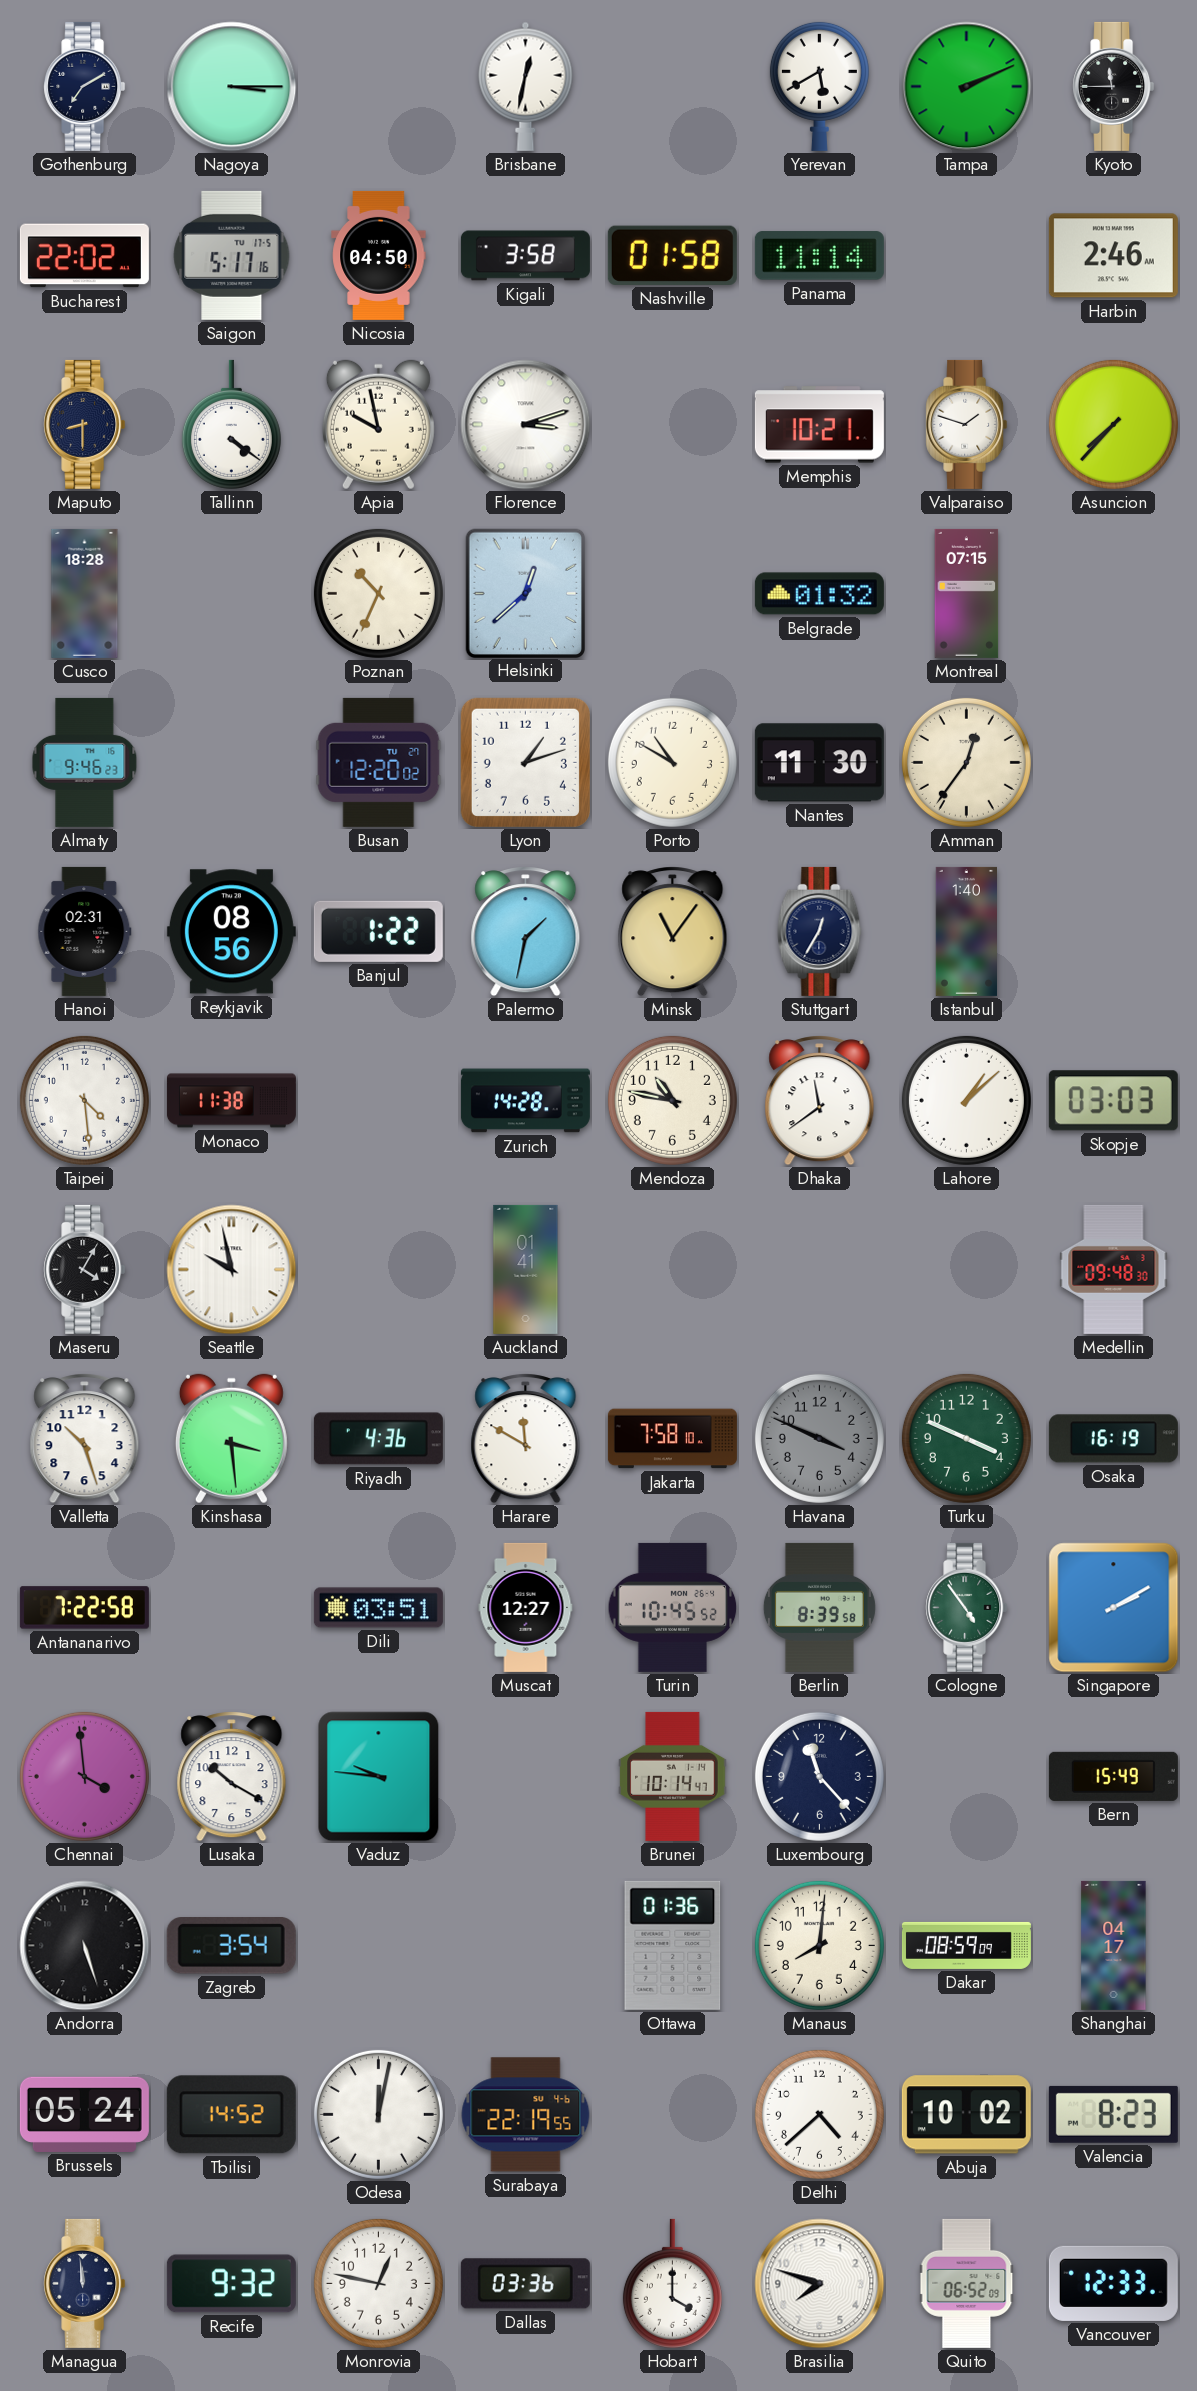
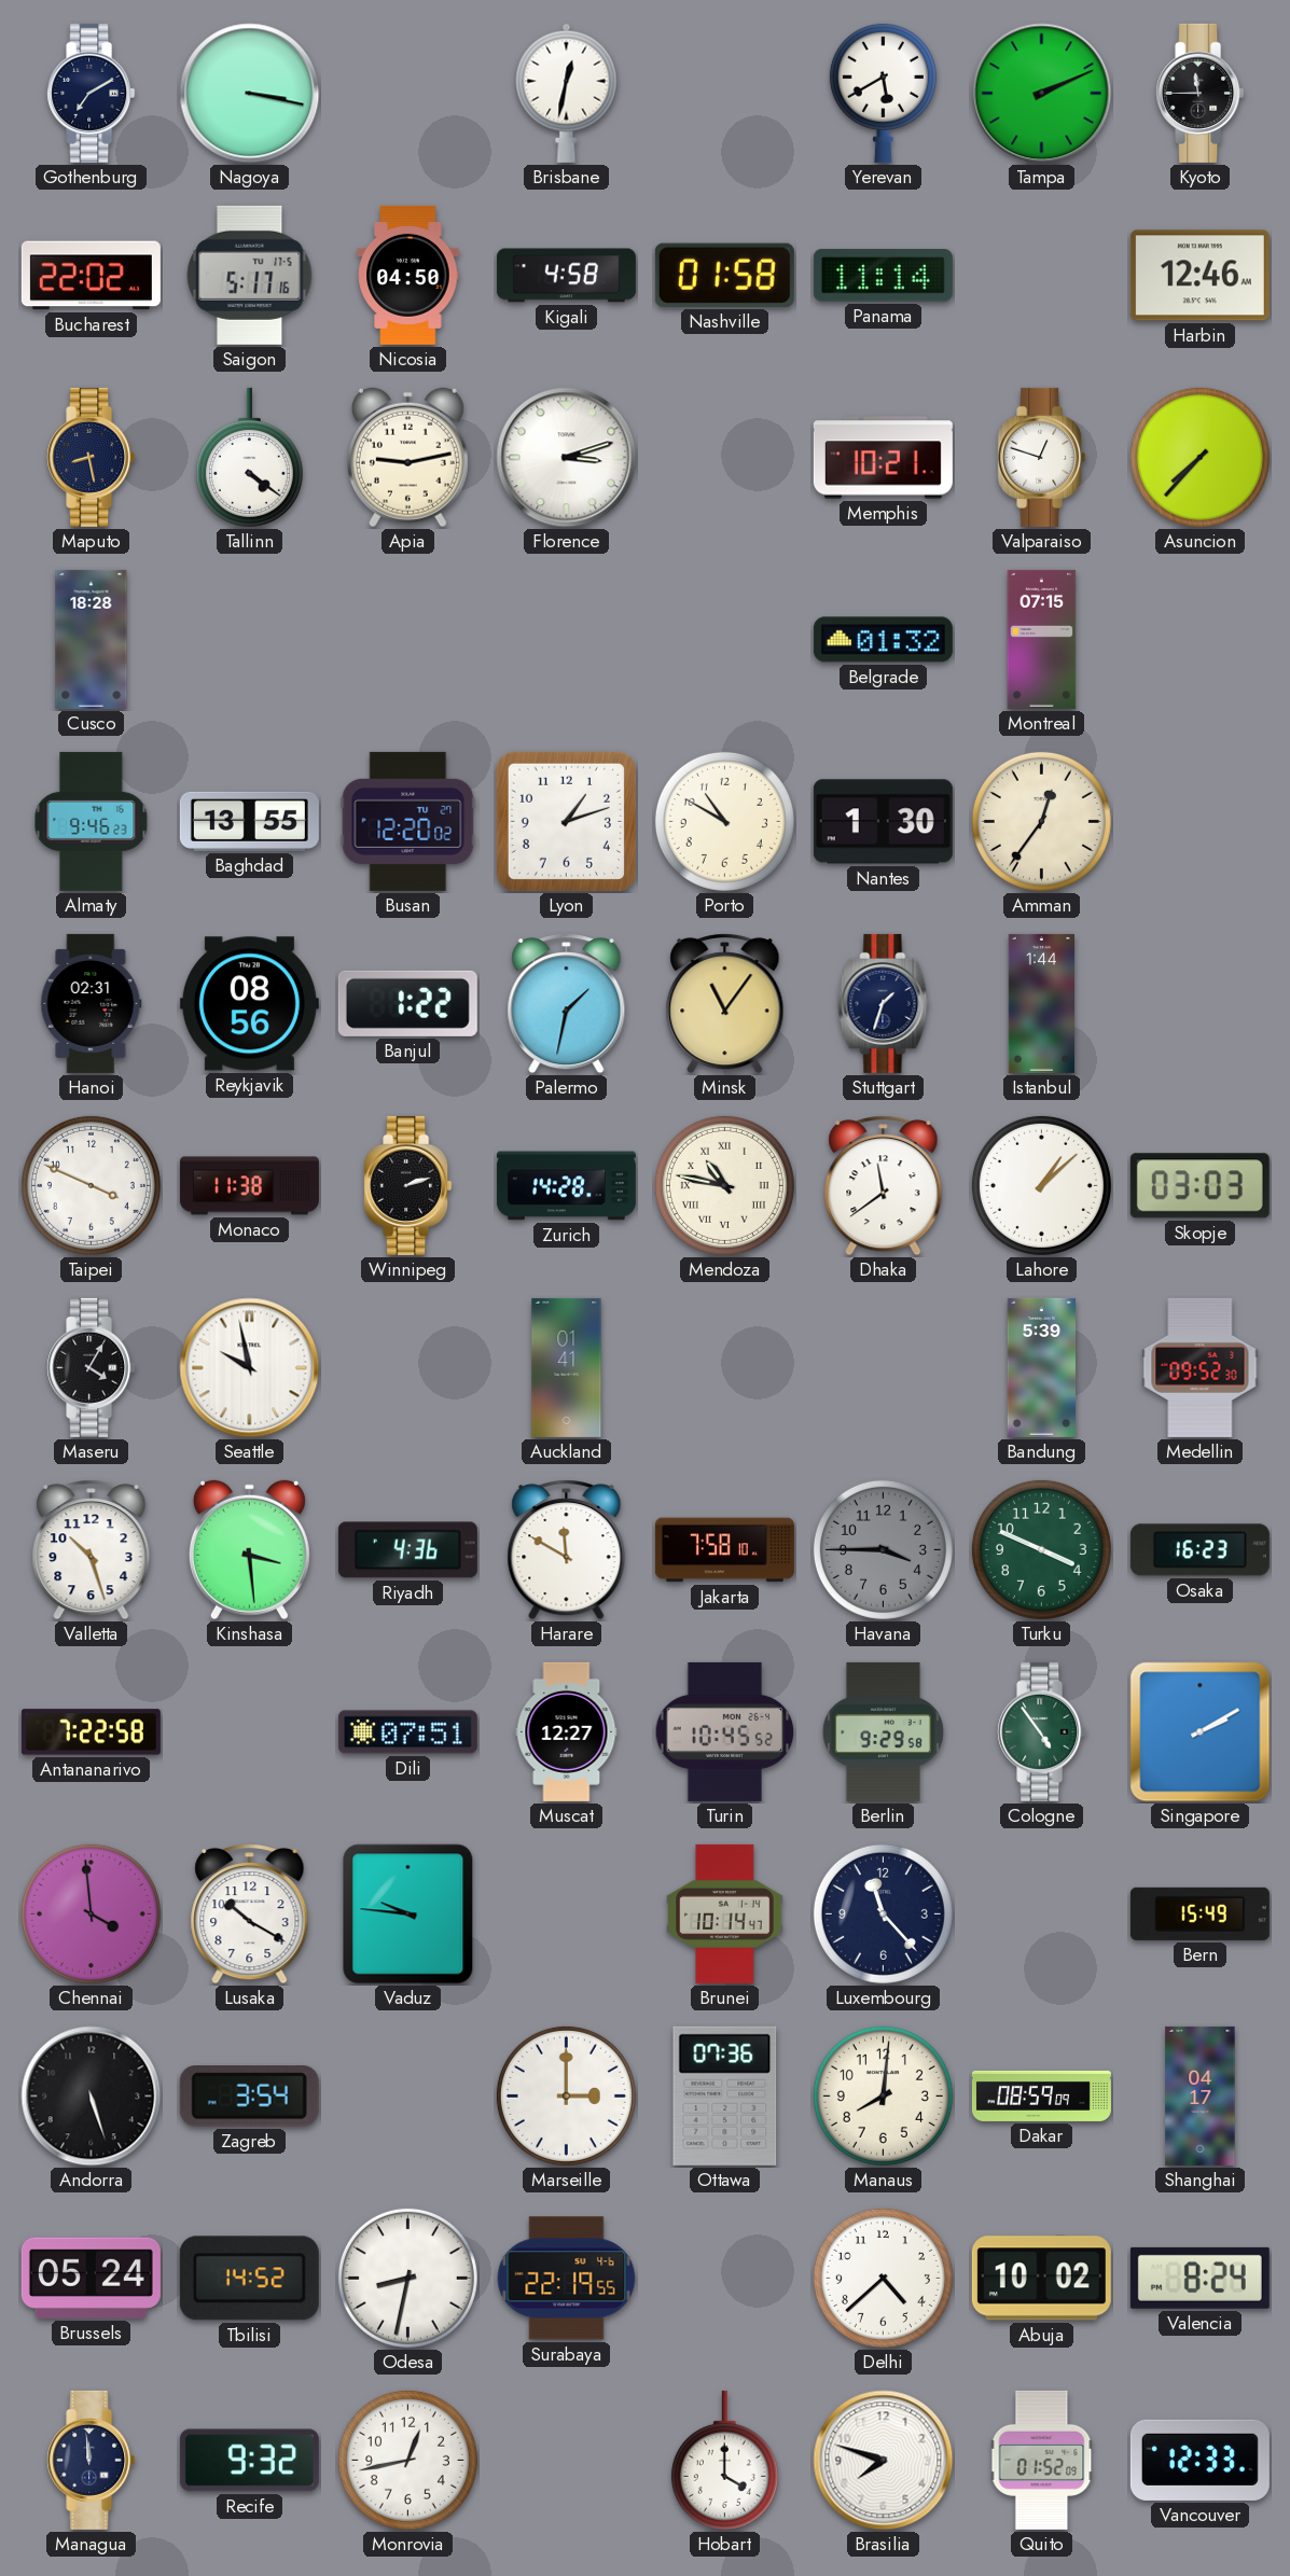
Nagoya: 3:15 -> 3:17 (250, 94)
Kigali: 3:58 -> 4:58 (566, 276)
Harbin: 2:46 -> 12:46 (1199, 276)
Maputo: 8:30 -> 8:28 (92, 457)
Apia: 9:58 -> 9:13 (407, 458)
Valparaiso: 1:48 -> 12:48 (1042, 457)
Poznan: 10:34 -> none (378, 593)
Helsinki: 12:38 -> none (525, 593)
Baghdad: none -> 13:55 (249, 821)
Nantes: 11:30 -> 1:30 (883, 822)
Stuttgart: 12:35 -> 1:33 (884, 1003)
Istanbul: 1:40 -> 1:44 (1041, 1003)
Taipei: 4:29 -> 3:49 (91, 1185)
Winnipeg: none -> 2:12 (408, 1185)
Mendoza numerals: Arabic -> Roman (724, 1185)
Bandung: none -> 5:39 (1041, 1367)
Medellin: 09:48 -> 09:52 (1201, 1367)
Havana: 3:49 -> 3:45 (883, 1549)
Osaka: 16:19 -> 16:23 (1199, 1550)
Dili: 03:51 -> 07:51 (407, 1732)
Berlin: 8:39 -> 9:29 (883, 1731)
Marseille: none -> 3:00 (566, 2095)
Ottawa: 01:36 -> 07:36 (725, 2095)
Odesa: 12:02 -> 8:32 (407, 2278)
Valencia: 8:23 -> 8:24 (1199, 2278)
Monrovia: 12:47 -> 12:43 (407, 2460)
Dallas: 03:36 -> none (525, 2284)
Quito: 06:52 -> 01:52 (1042, 2460)
